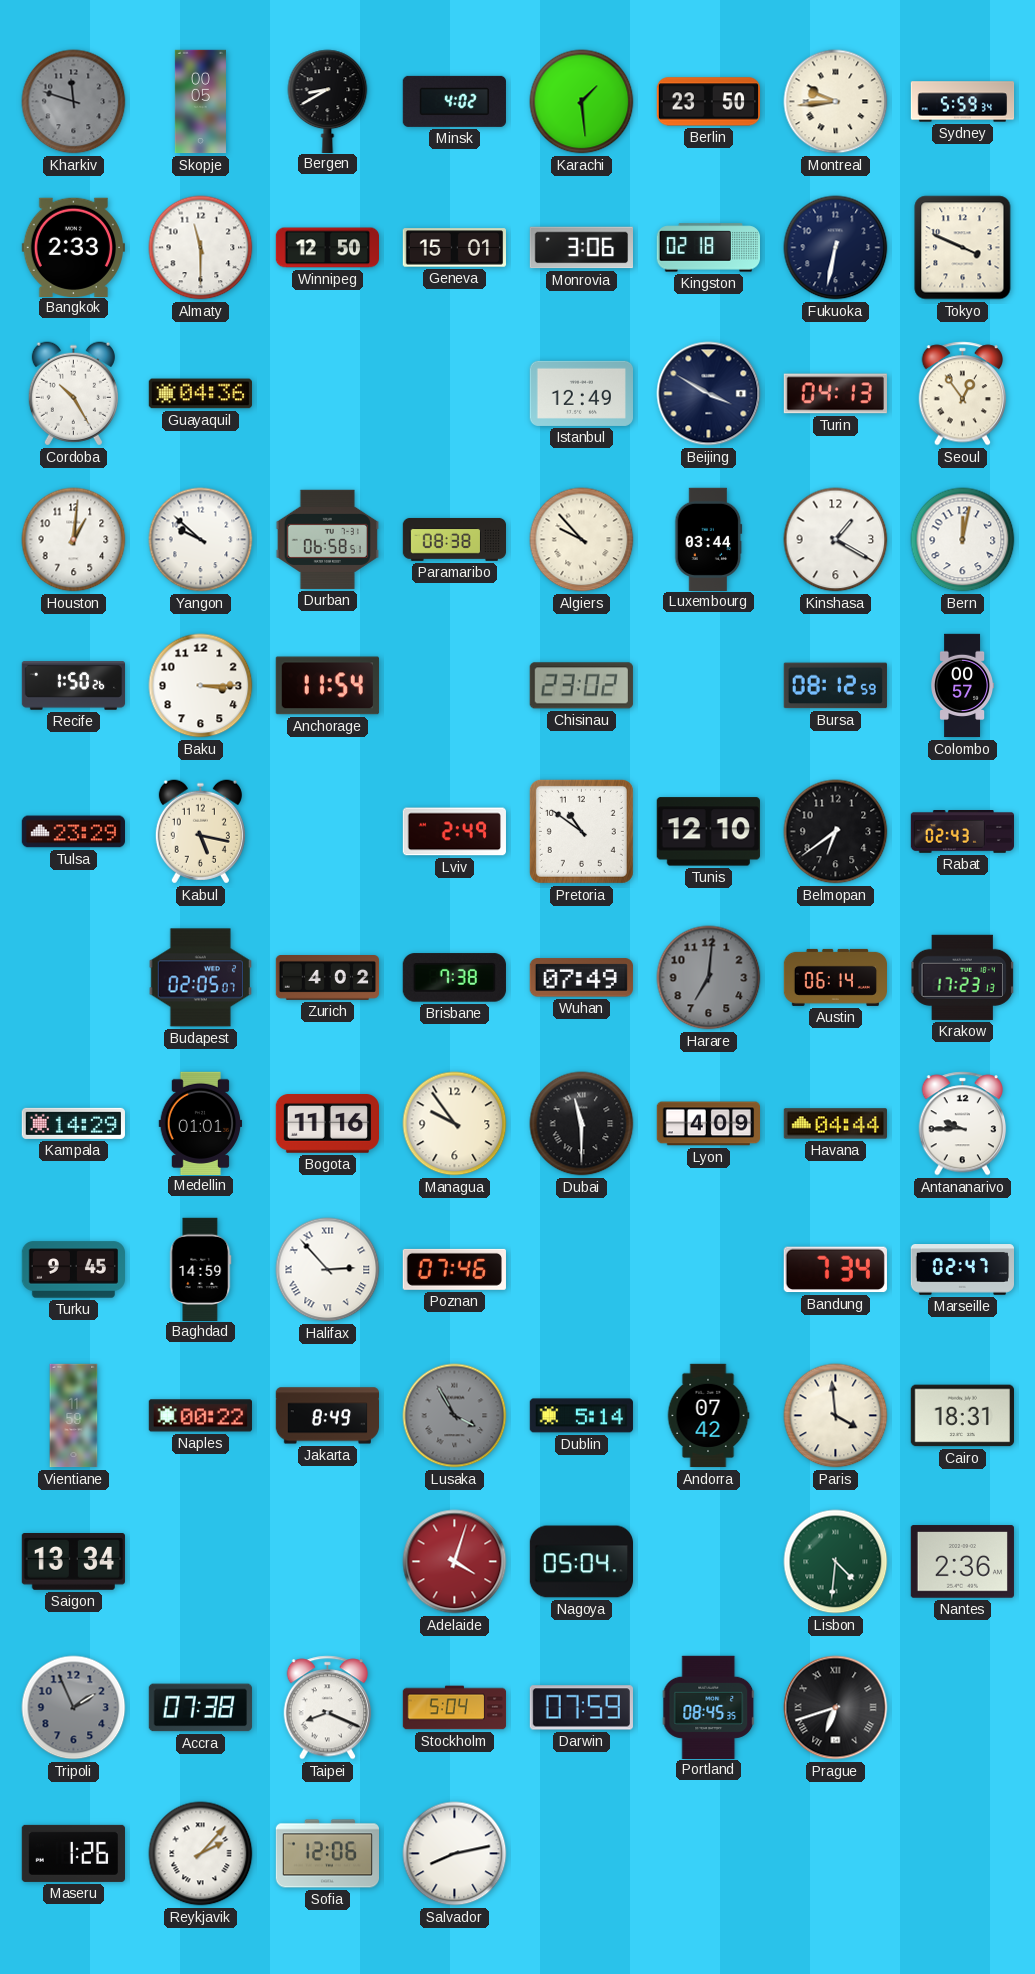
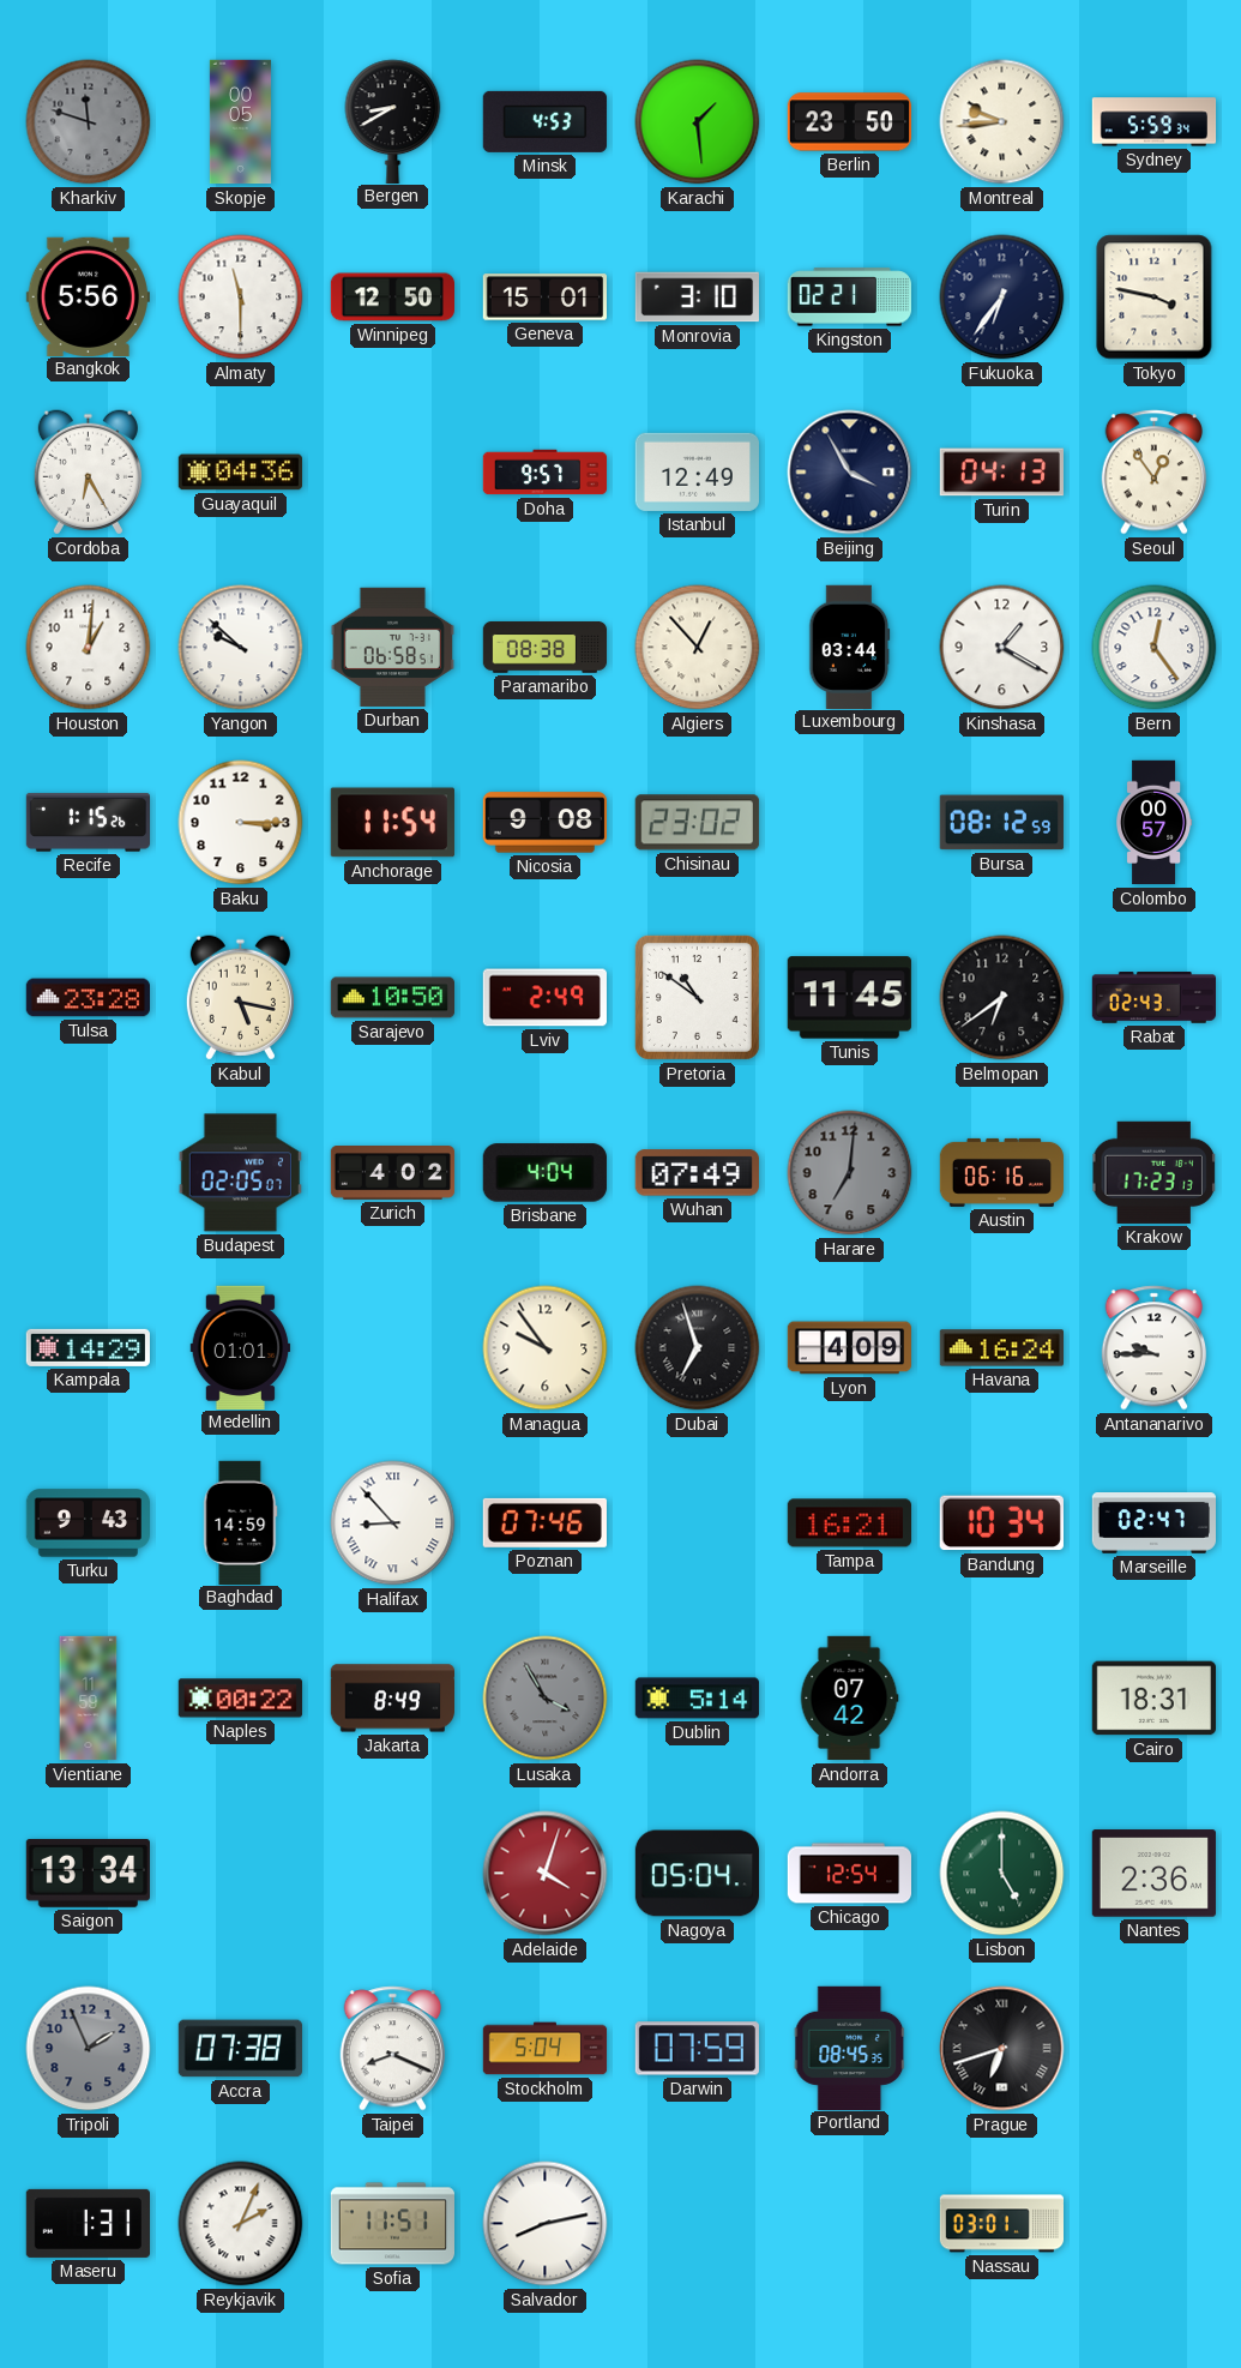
Minsk: 4:02 -> 4:53 (544, 121)
Bangkok: 2:33 -> 5:56 (88, 296)
Monrovia: 3:06 -> 3:10 (697, 297)
Kingston: 02:18 -> 02:21 (849, 297)
Fukuoka: 6:32 -> 6:36 (1002, 297)
Tokyo: 3:49 -> 3:47 (1155, 297)
Cordoba: 10:25 -> 6:25 (88, 473)
Doha: none -> 9:57 (544, 473)
Beijing: 3:50 -> 3:55 (850, 473)
Algiers: 9:53 -> 12:53 (698, 648)
Bern: 12:02 -> 12:24 (1155, 648)
Recife: 1:50 -> 1:15 (89, 823)
Nicosia: none -> 9:08 (544, 823)
Tulsa: 23:29 -> 23:28 (88, 998)
Sarajevo: none -> 10:50 (392, 998)
Tunis: 12:10 -> 11:45 (849, 998)
Brisbane: 7:38 -> 4:04 (544, 1173)
Austin: 06:14 -> 06:16 (1001, 1172)
Bogota: 11:16 -> none (327, 1124)
Dubai: 11:30 -> 6:57 (698, 1348)
Havana: 04:44 -> 16:24 (1001, 1348)
Turku: 9:45 -> 9:43 (88, 1523)
Halifax: 2:53 -> 8:53 (393, 1523)
Tampa: none -> 16:21 (849, 1523)
Bandung: 7:34 -> 10:34 (1001, 1523)
Paris: 3:59 -> none (836, 1416)
Chicago: none -> 12:54 (849, 1874)
Lisbon: 4:31 -> 5:00 (1002, 1874)
Maseru: 1:26 -> 1:31 (88, 2223)
Reykjavik: 2:07 -> 2:04 (241, 2224)
Sofia: 12:06 -> 11:51 (392, 2224)
Nassau: none -> 03:01 (1001, 2224)
